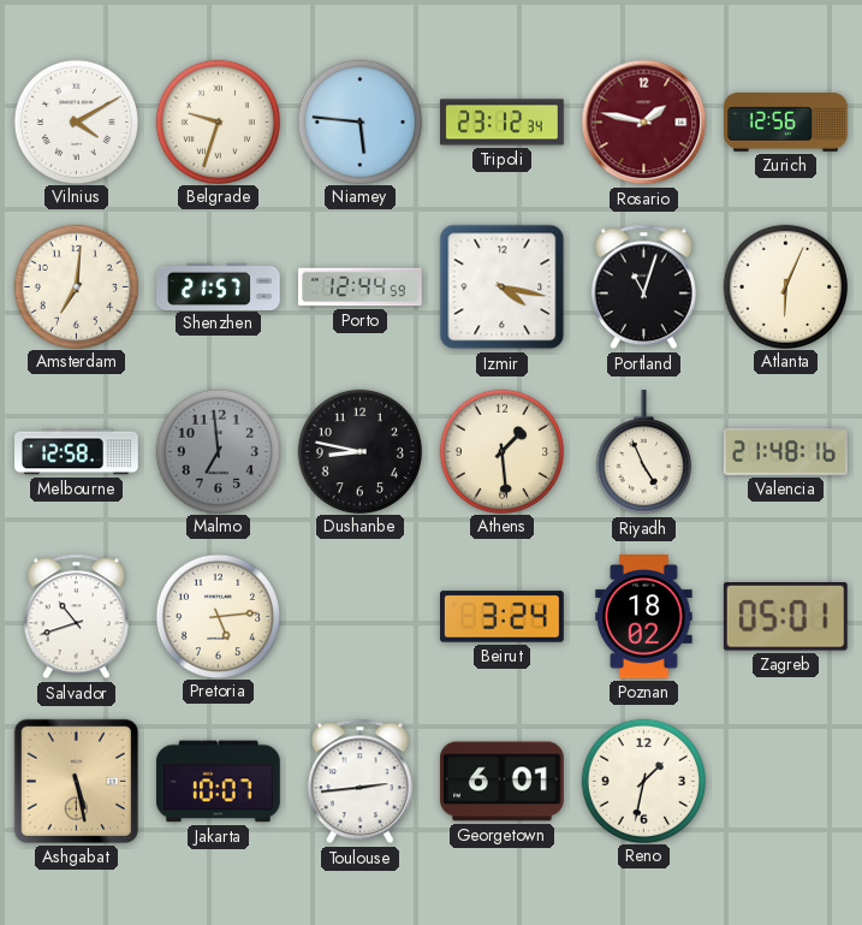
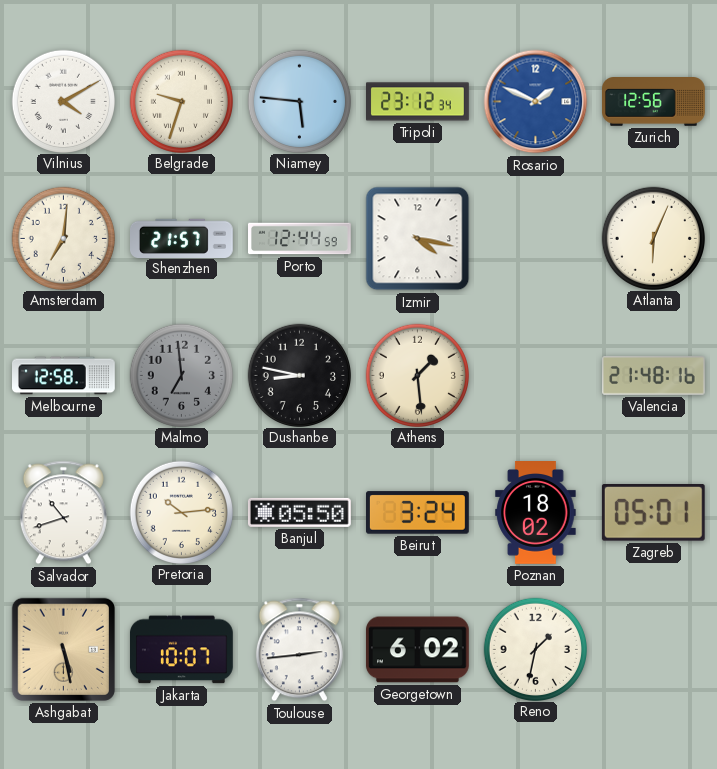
Rosario: 1:47 -> 1:49 (536, 102)
Rosario dial: burgundy -> blue (536, 102)
Portland: 11:03 -> none (643, 287)
Riyadh: 4:56 -> none (643, 453)
Pretoria: 5:14 -> 10:14 (181, 512)
Banjul: none -> 05:50 (300, 512)
Georgetown: 6:01 -> 6:02 (417, 650)
